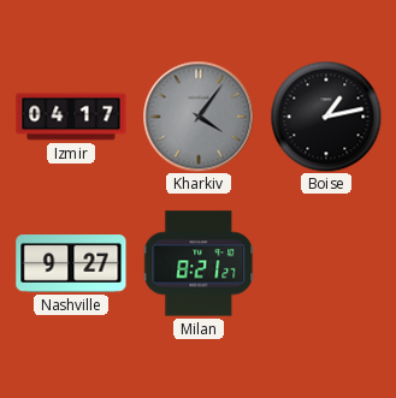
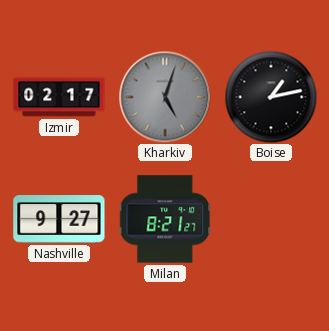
Izmir: 04:17 -> 02:17 (59, 97)
Kharkiv: 4:06 -> 5:03 (165, 97)
